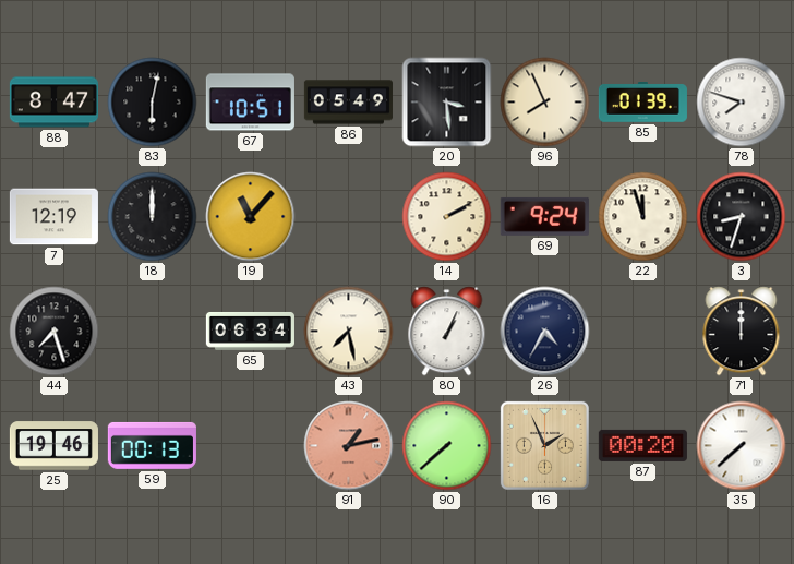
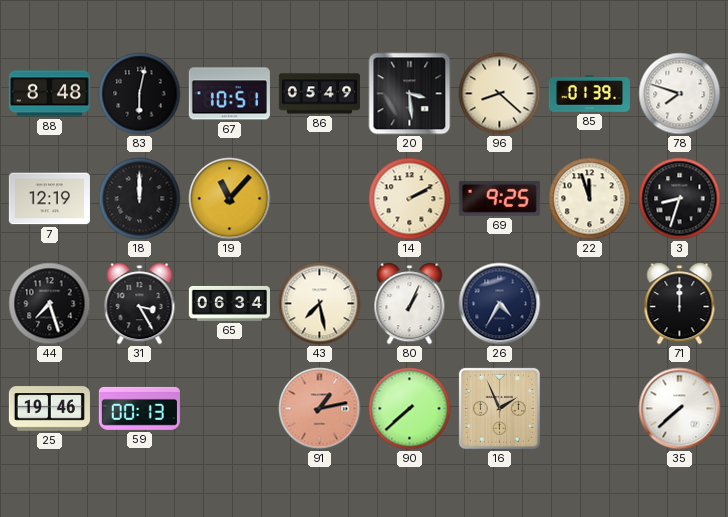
88: 8:47 -> 8:48 (49, 94)
96: 7:56 -> 8:22 (500, 94)
69: 9:24 -> 9:25 (499, 198)
31: none -> 3:25 (140, 304)
87: 00:20 -> none (642, 445)
